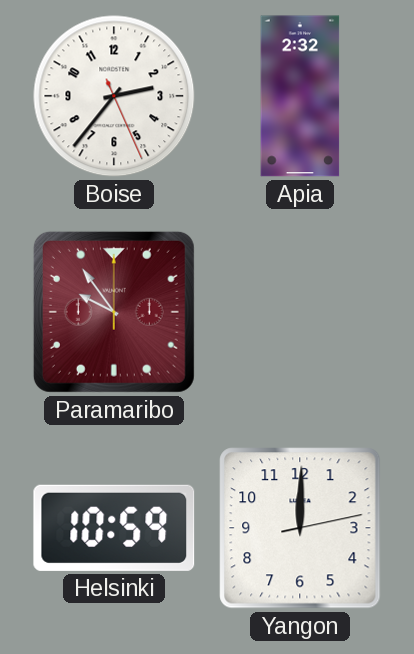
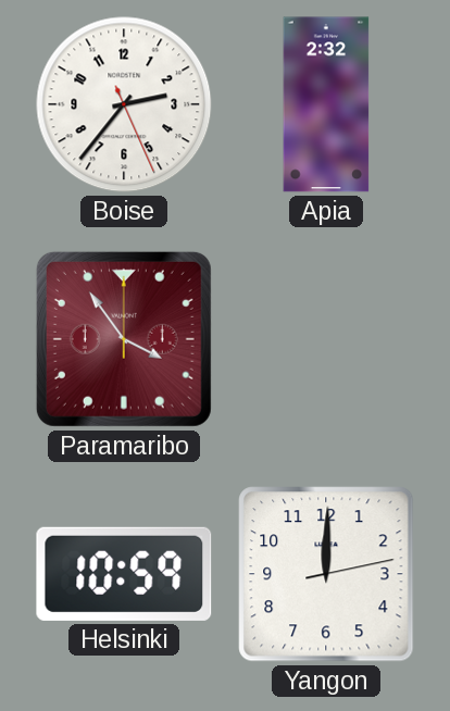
Paramaribo: 9:54 -> 3:54 (124, 339)
